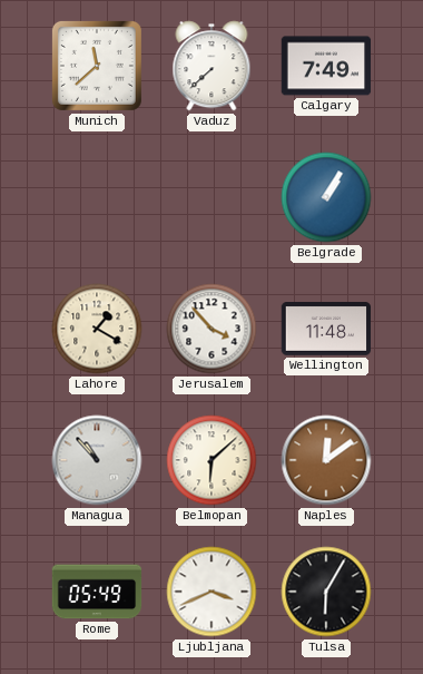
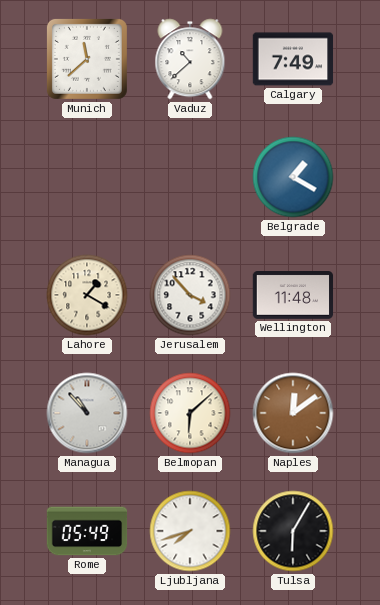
Vaduz: 7:38 -> 10:38 (190, 59)
Belgrade: 1:05 -> 1:20 (293, 177)
Ljubljana: 3:41 -> 7:42 (190, 531)
